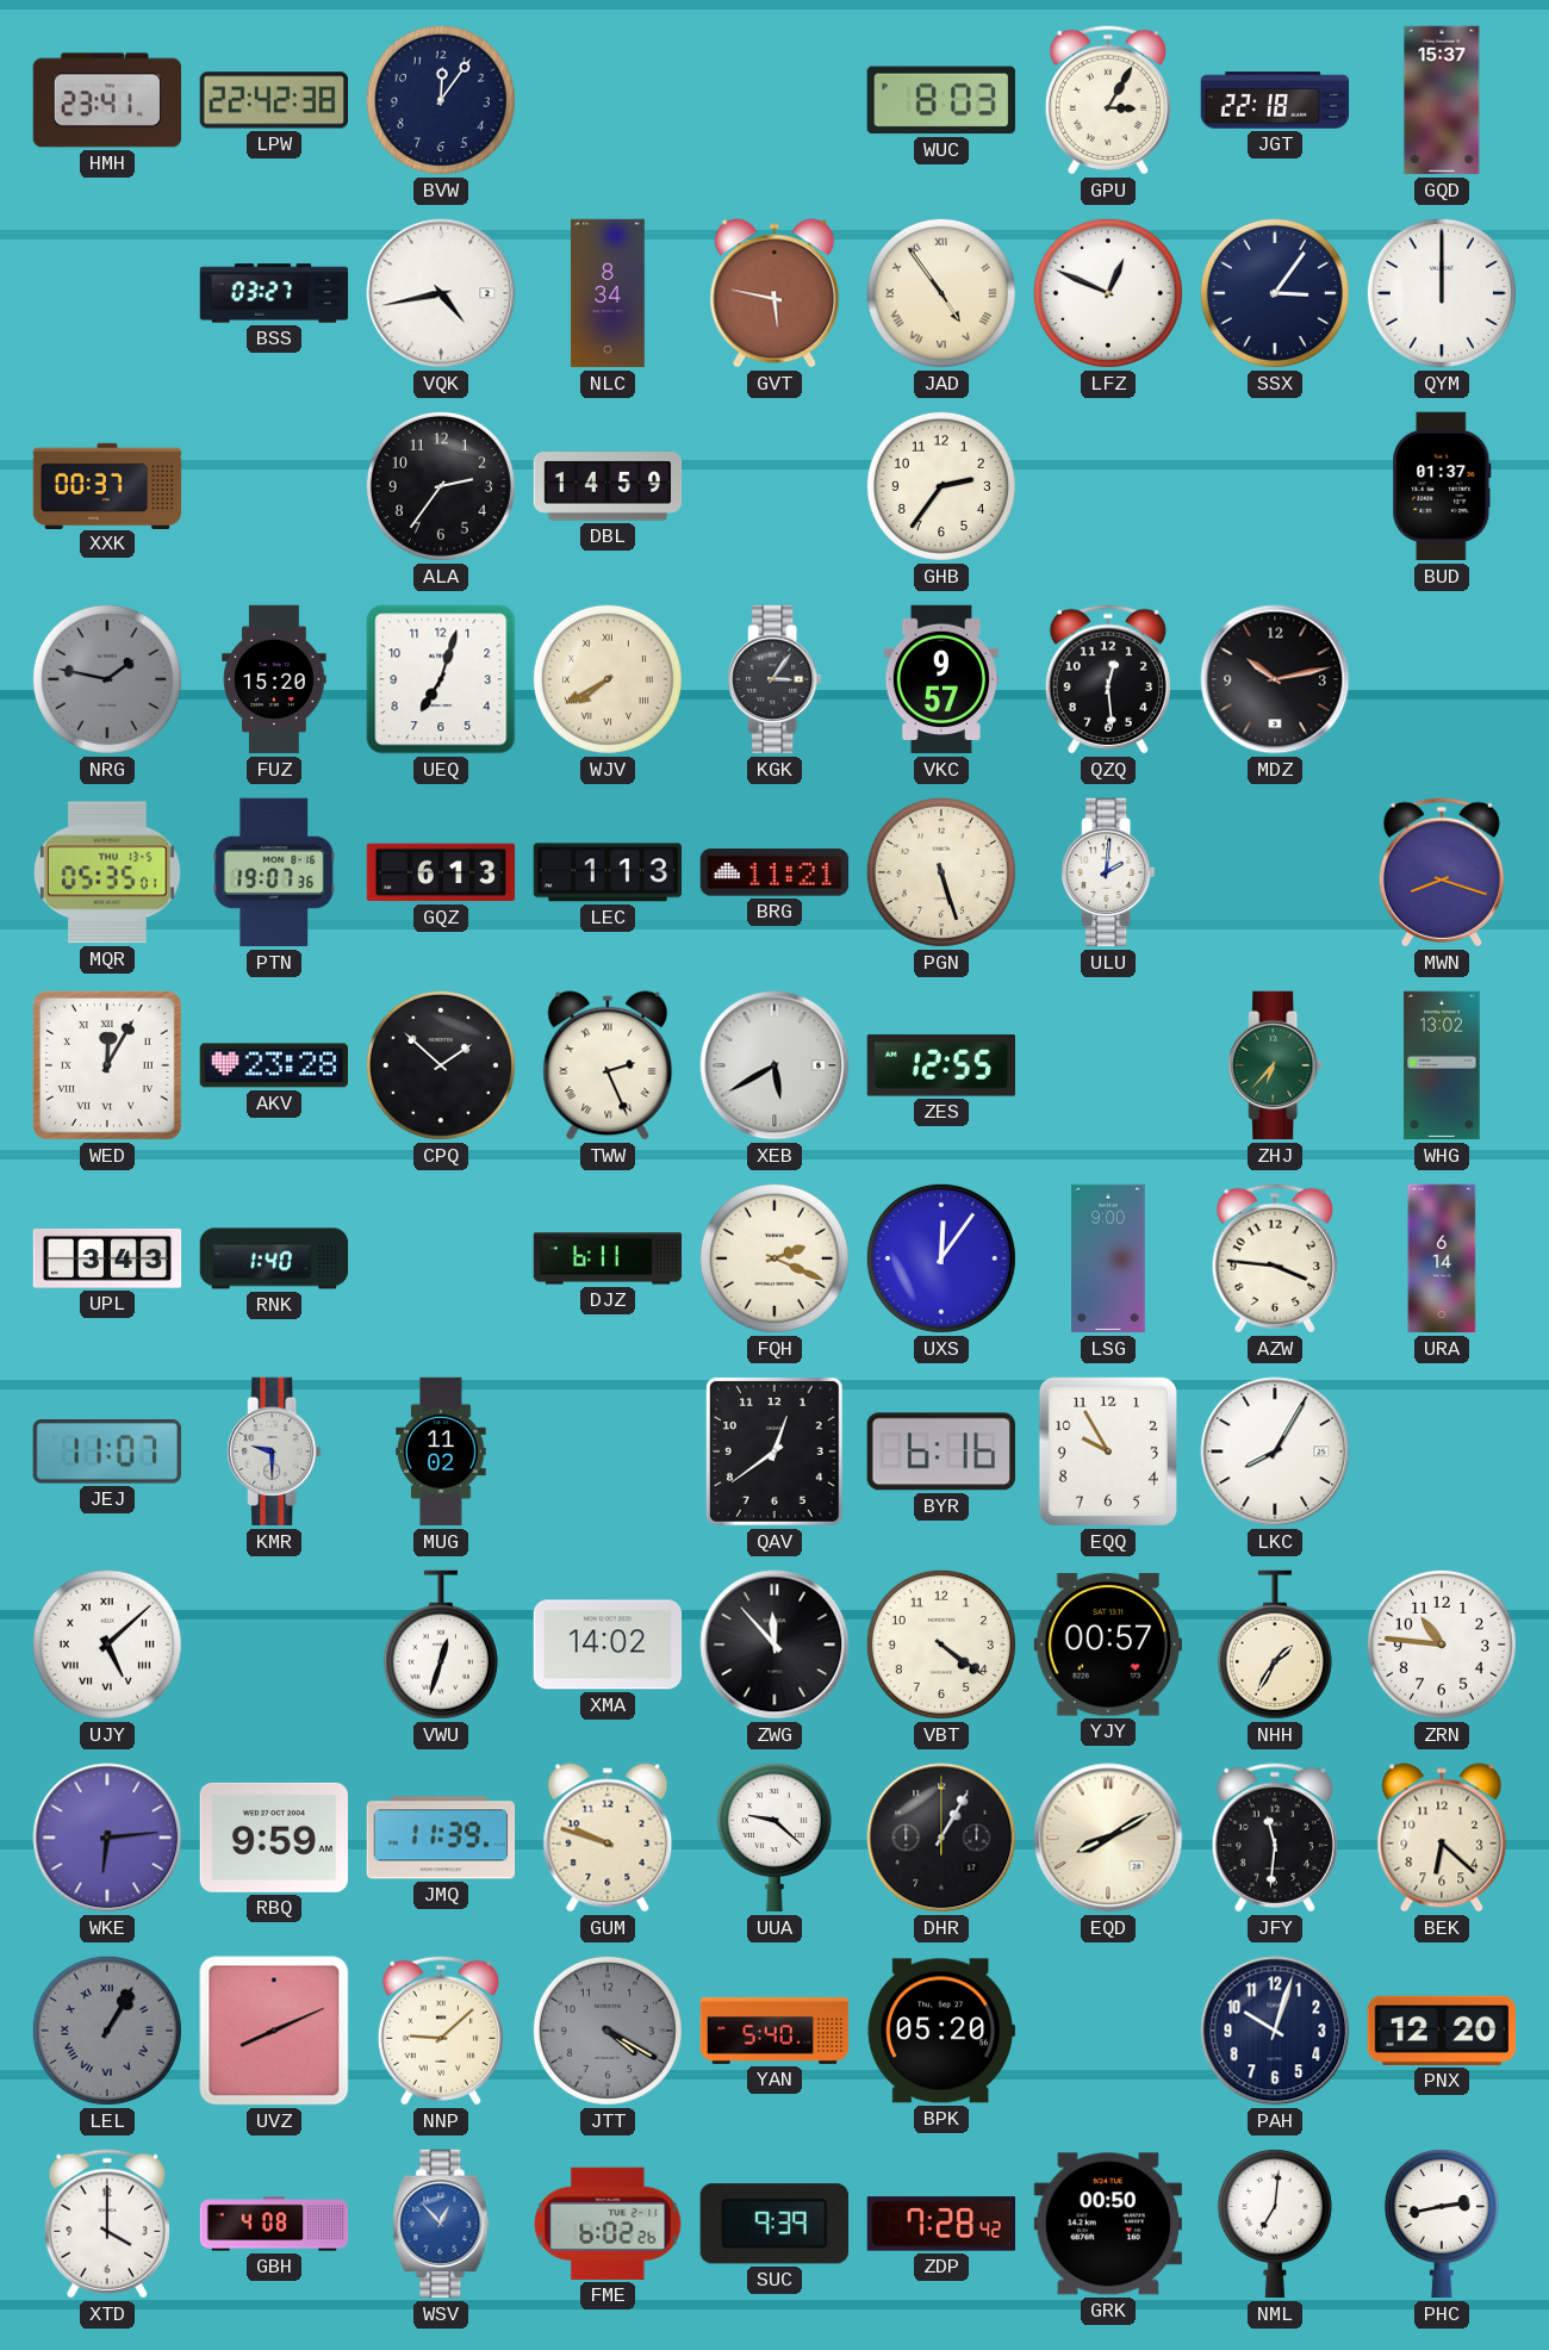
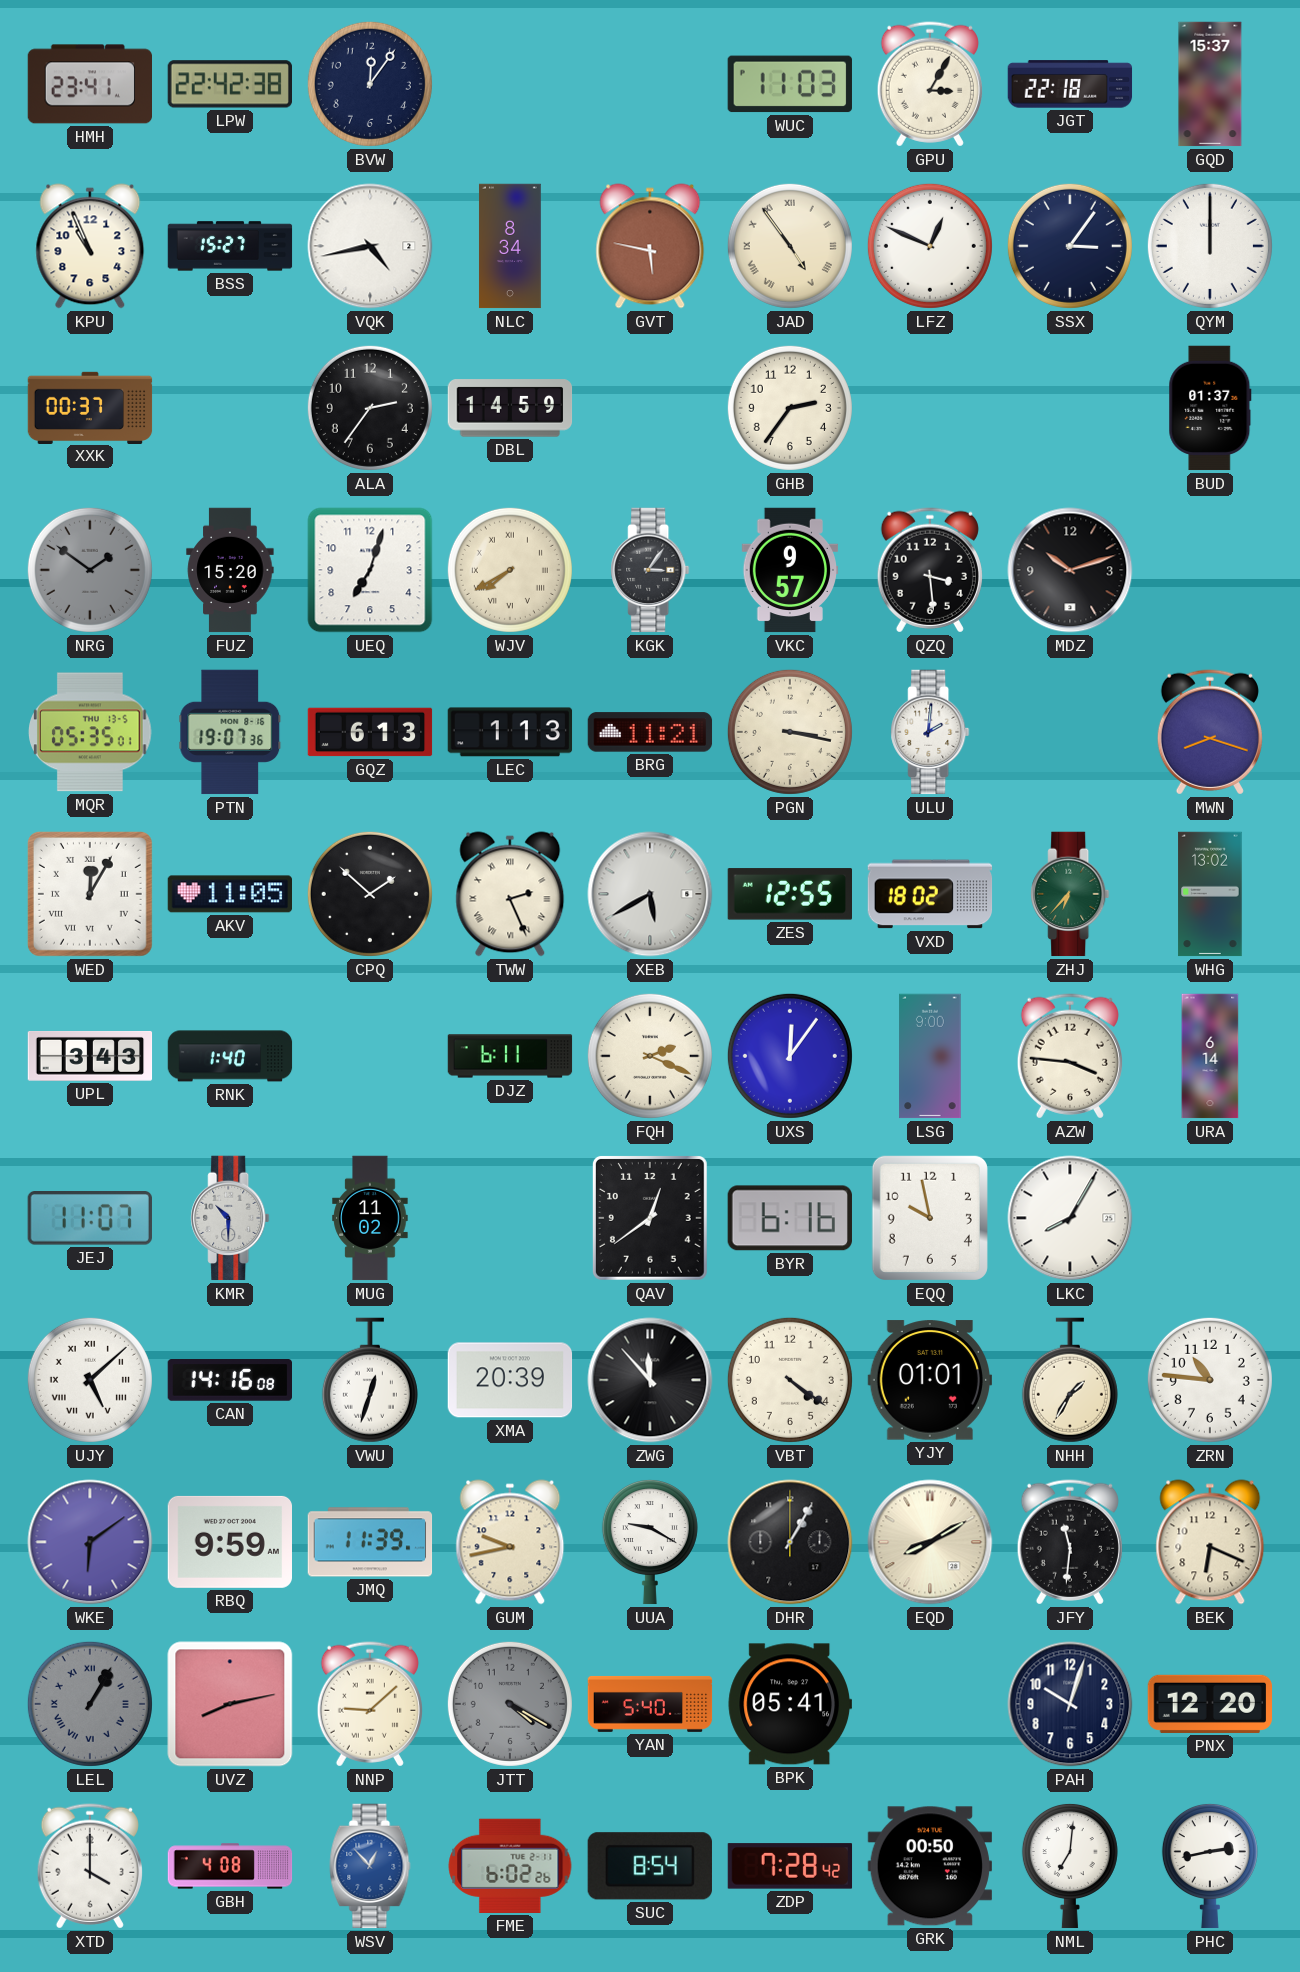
WUC: 8:03 -> 11:03 (790, 84)
KPU: none -> 10:56 (90, 246)
BSS: 03:27 -> 15:27 (230, 246)
NRG: 1:47 -> 1:51 (90, 570)
QZQ: 12:29 -> 3:29 (930, 570)
MDZ: 10:13 -> 10:12 (1070, 570)
PGN: 5:27 -> 3:17 (790, 732)
AKV: 23:28 -> 11:05 (230, 894)
VXD: none -> 18:02 (930, 894)
KMR: 9:30 -> 10:30 (230, 1218)
EQQ: 9:55 -> 9:58 (930, 1218)
CAN: none -> 14:16 (229, 1381)
XMA: 14:02 -> 20:39 (510, 1380)
YJY: 00:57 -> 01:01 (929, 1380)
WKE: 6:14 -> 6:09 (90, 1542)
GUM: 9:48 -> 9:43 (510, 1542)
UUA: 9:22 -> 9:20 (650, 1542)
BEK: 6:22 -> 6:19 (1210, 1542)
UVZ: 8:11 -> 8:13 (230, 1704)
BPK: 05:20 -> 05:41 (789, 1704)
SUC: 9:39 -> 8:54 (650, 1866)
